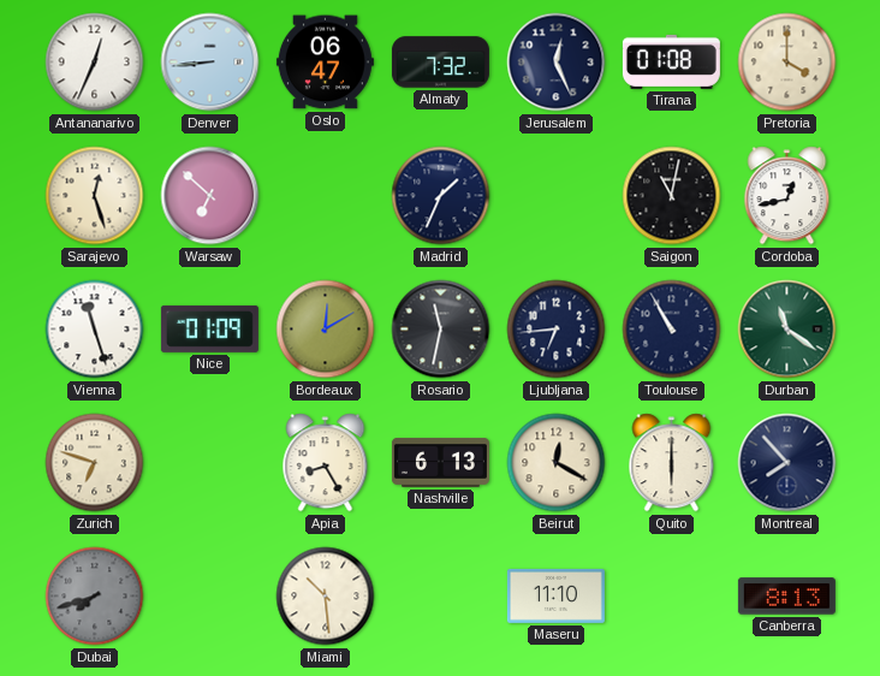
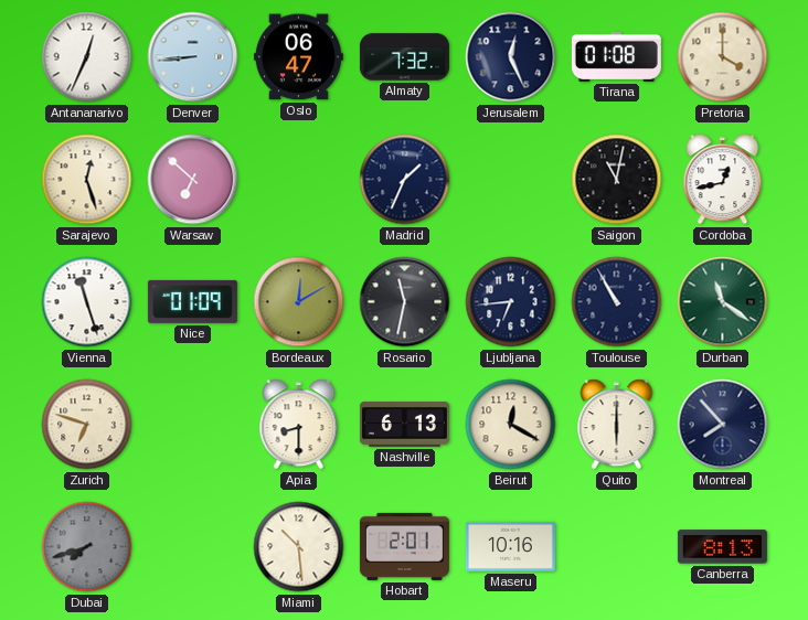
Apia: 8:25 -> 8:30 (299, 425)
Hobart: none -> 2:01 (404, 546)
Maseru: 11:10 -> 10:16 (510, 546)
